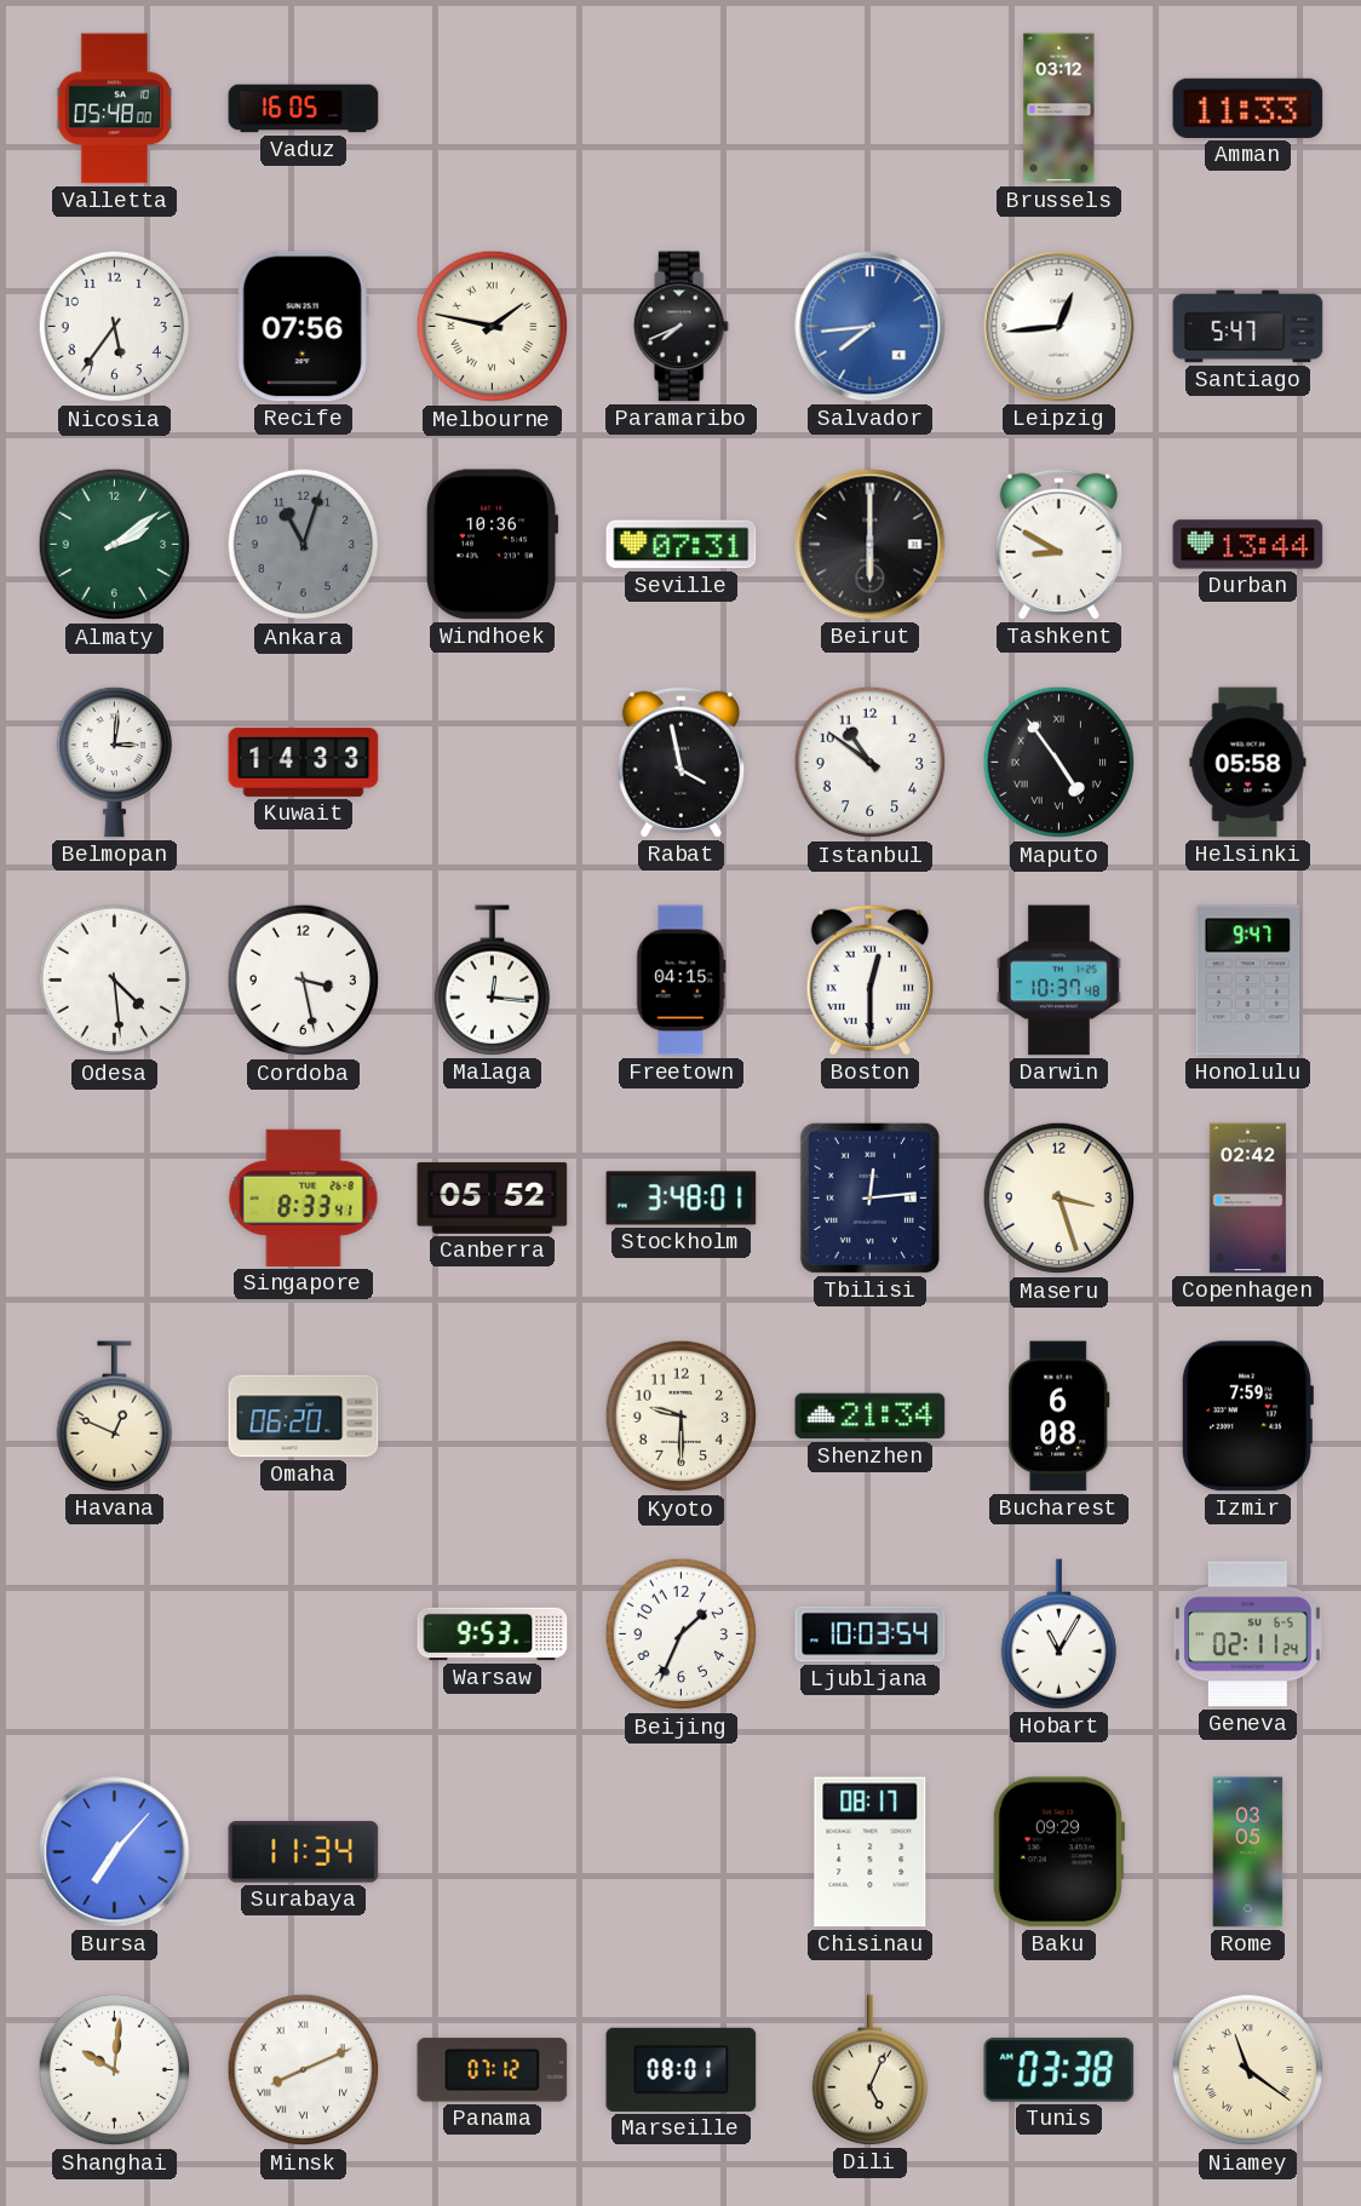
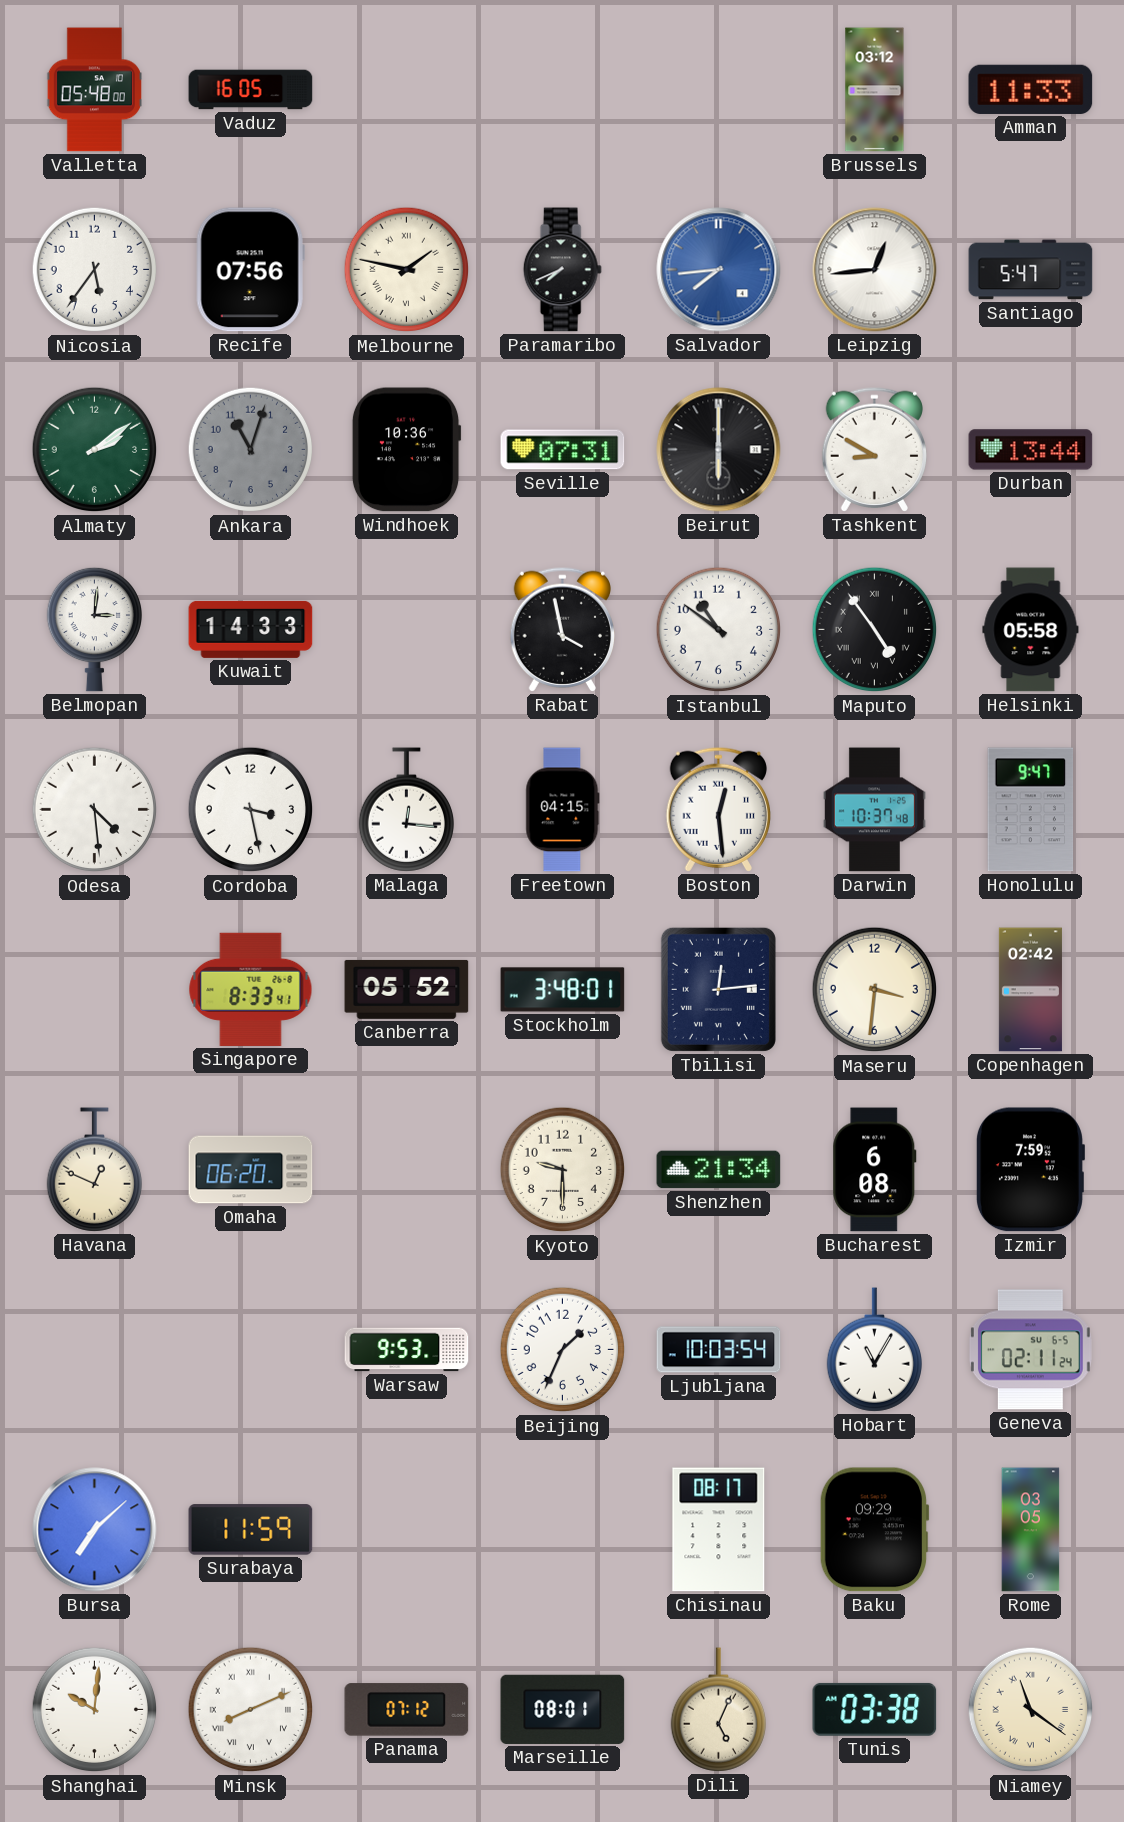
Boston: 12:30 -> 12:29 (718, 809)
Maseru: 3:27 -> 3:31 (875, 990)
Bursa: 7:07 -> 7:08 (95, 1530)
Surabaya: 11:34 -> 11:59 (251, 1530)
